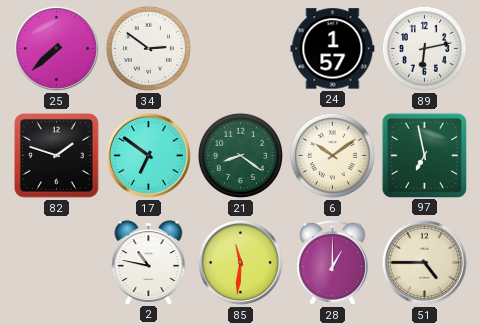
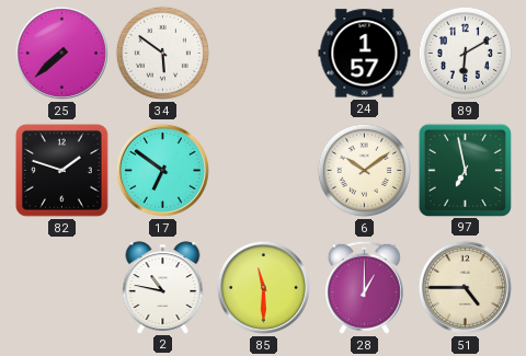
34: 2:51 -> 5:51 (162, 53)
89: 6:13 -> 6:10 (465, 53)
21: 8:21 -> none (240, 155)
85: 11:31 -> 11:30 (263, 287)
